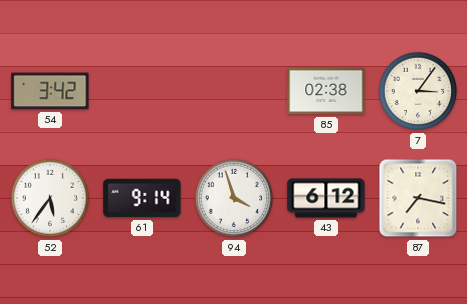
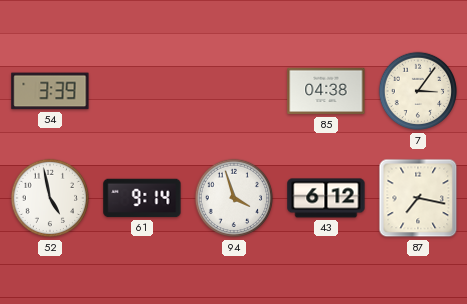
54: 3:42 -> 3:39 (50, 91)
85: 02:38 -> 04:38 (326, 91)
52: 5:36 -> 4:58 (50, 198)
